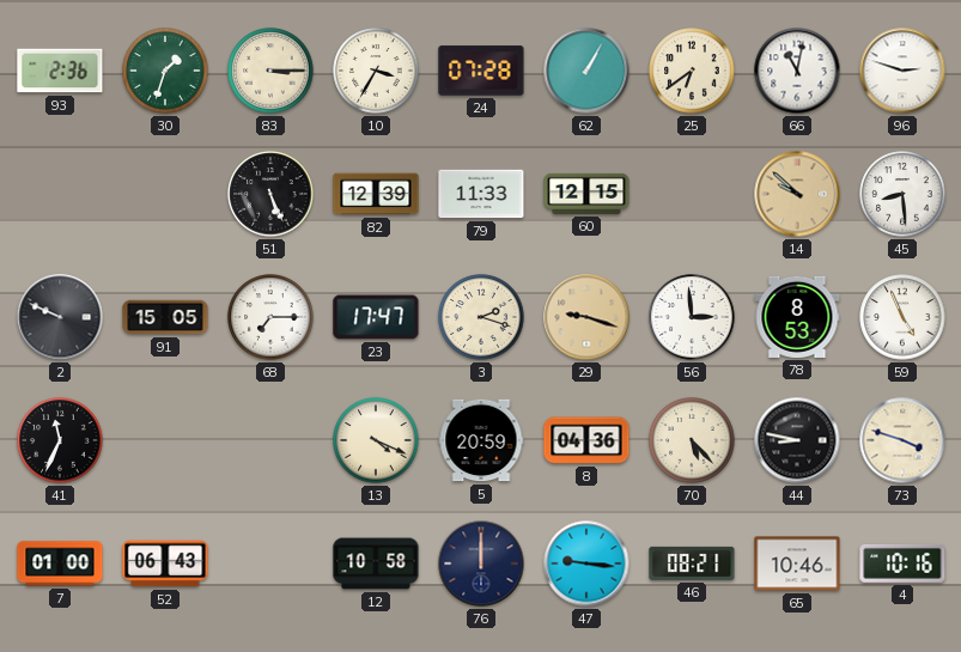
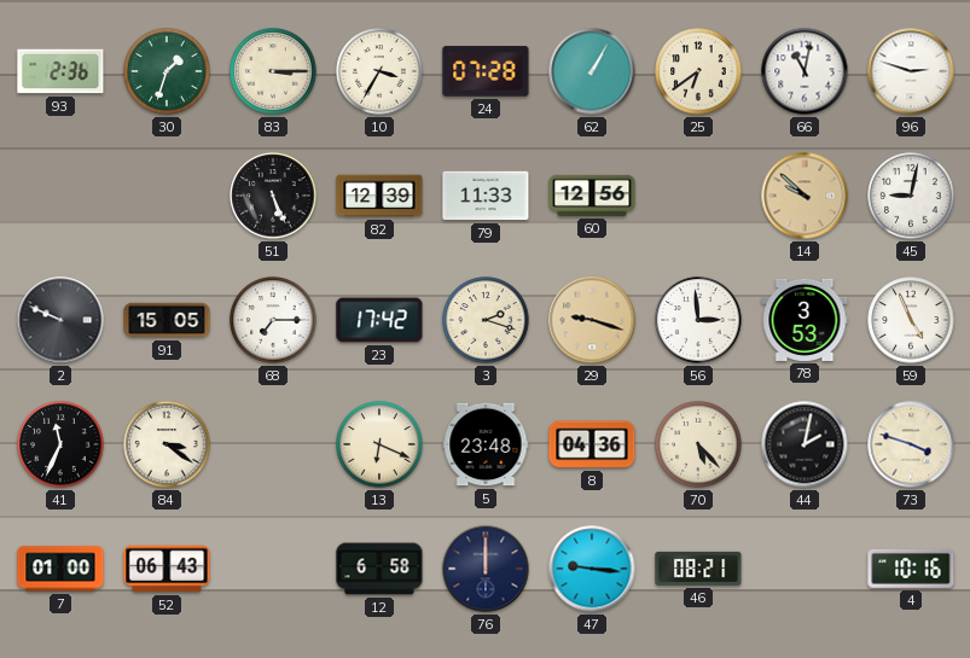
60: 12:15 -> 12:56 (592, 196)
45: 8:29 -> 9:02 (911, 196)
23: 17:47 -> 17:42 (379, 320)
78: 8:53 -> 3:53 (805, 320)
84: none -> 3:21 (167, 444)
13: 4:19 -> 6:19 (379, 444)
5: 20:59 -> 23:48 (486, 444)
44: 8:47 -> 2:02 (805, 444)
12: 10:58 -> 6:58 (379, 569)
65: 10:46 -> none (797, 563)
